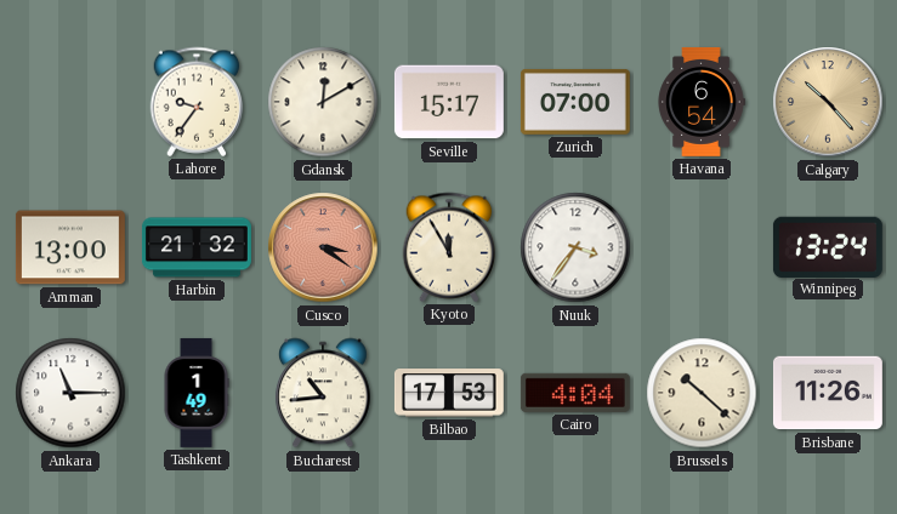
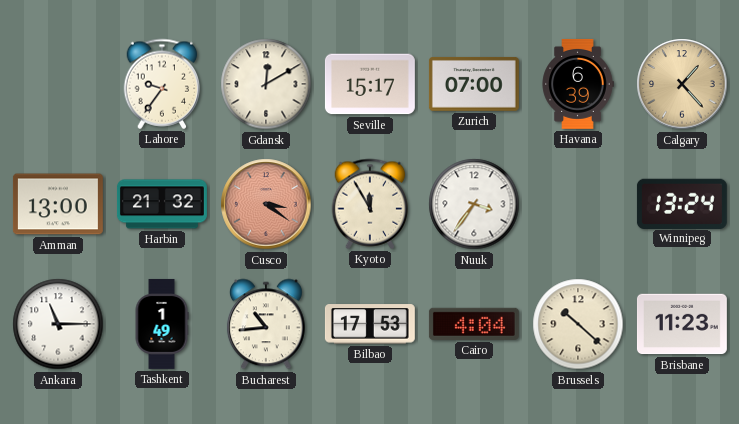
Havana: 6:54 -> 6:39 (578, 84)
Calgary: 10:23 -> 1:23 (682, 84)
Brisbane: 11:26 -> 11:23 (682, 324)
